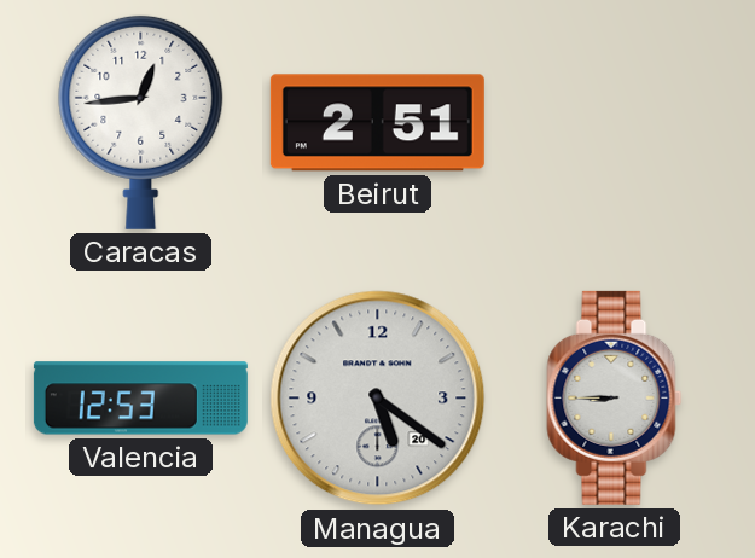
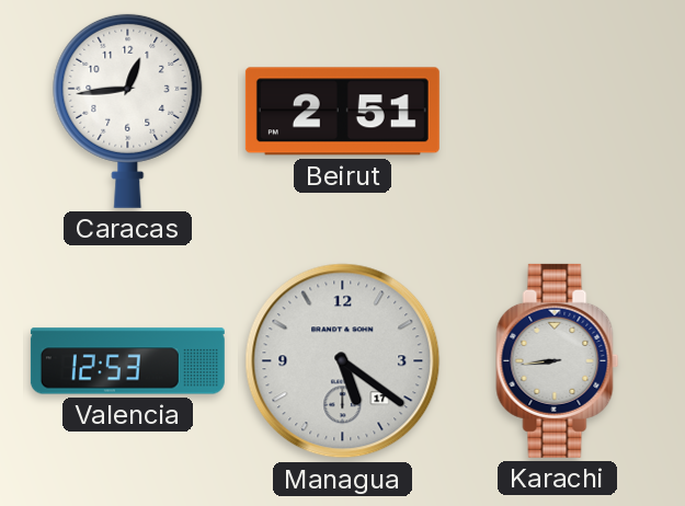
Managua date: 20 -> 17 (343, 361)
Karachi: 8:45 -> 8:44 (558, 360)
